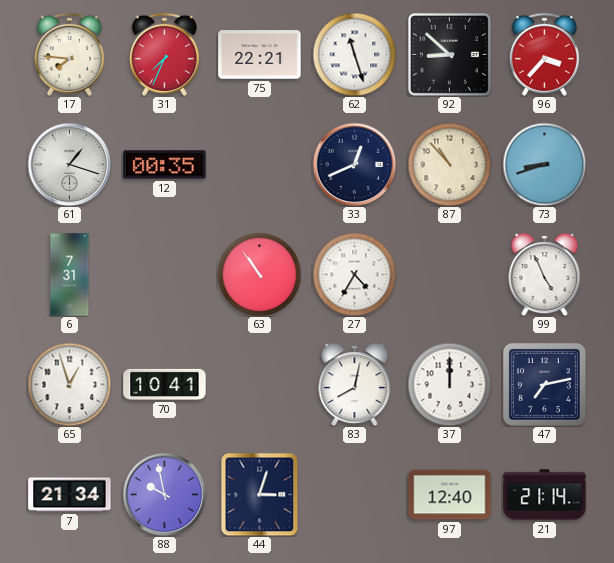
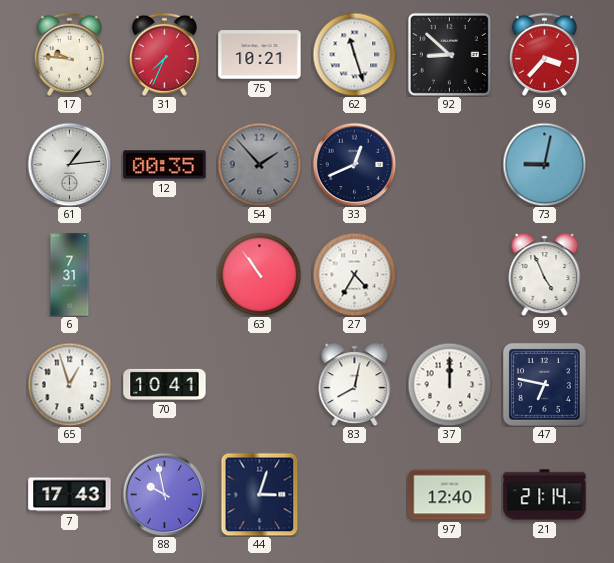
17: 7:46 -> 9:46 (69, 54)
75: 22:21 -> 10:21 (260, 55)
61: 1:18 -> 1:14 (69, 164)
54: none -> 1:53 (259, 164)
87: 10:53 -> none (449, 164)
73: 8:42 -> 9:02 (544, 164)
47: 7:13 -> 6:47 (544, 384)
7: 21:34 -> 17:43 (70, 495)
